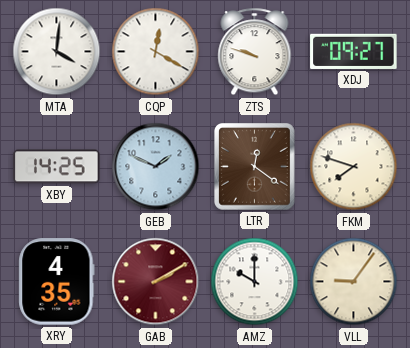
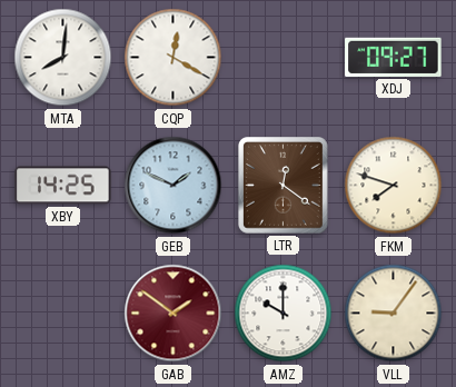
MTA: 4:01 -> 8:01 (63, 58)
ZTS: 9:48 -> none (255, 52)
XRY: 4:35 -> none (57, 282)
GAB: 2:10 -> 1:51 (174, 314)
